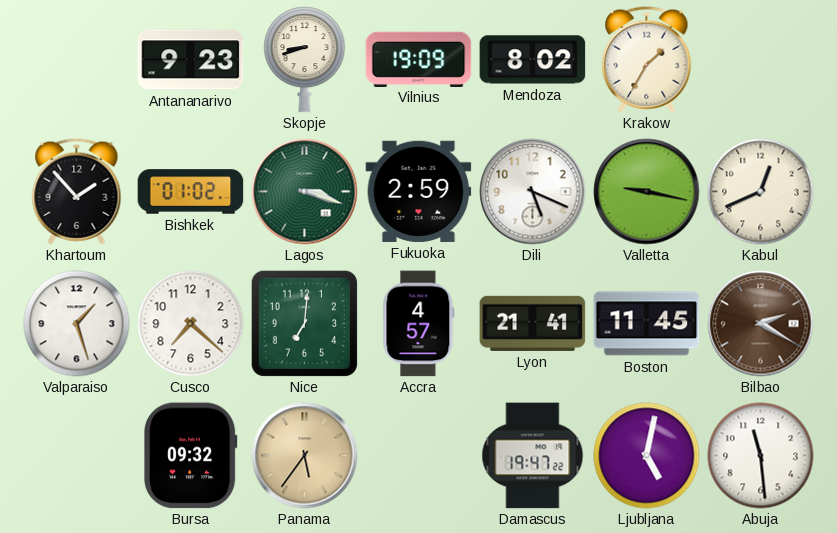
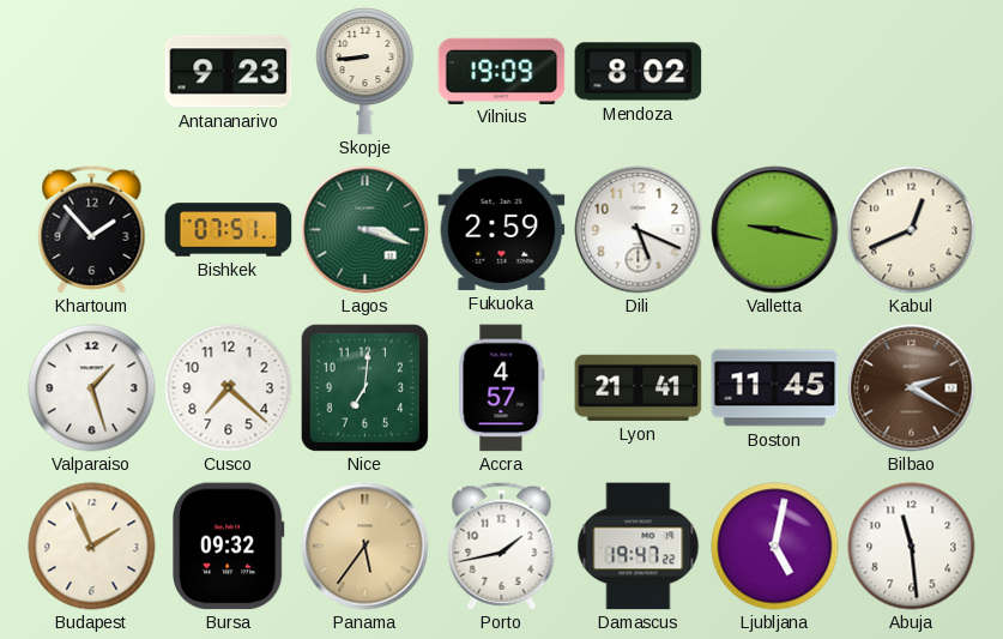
Skopje: 8:42 -> 8:44 (365, 72)
Krakow: 1:35 -> none (647, 60)
Bishkek: 01:02 -> 07:51 (229, 230)
Budapest: none -> 1:56 (92, 547)
Porto: none -> 1:43 (502, 547)
